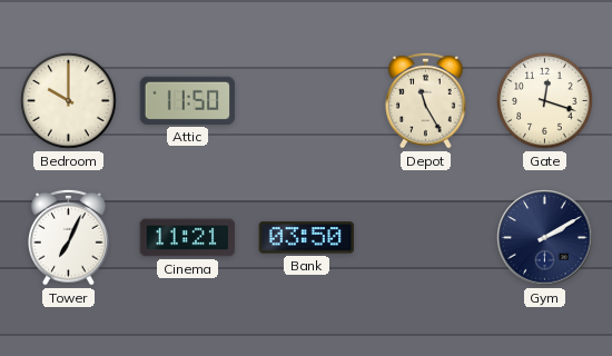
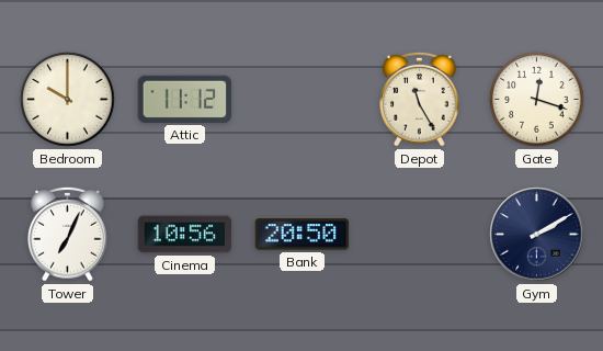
Attic: 11:50 -> 11:12 (185, 99)
Cinema: 11:21 -> 10:56 (185, 235)
Bank: 03:50 -> 20:50 (303, 235)
